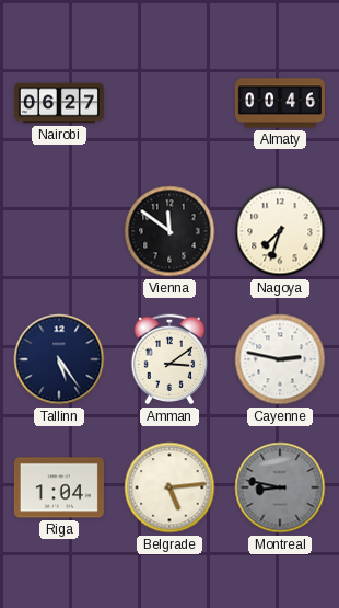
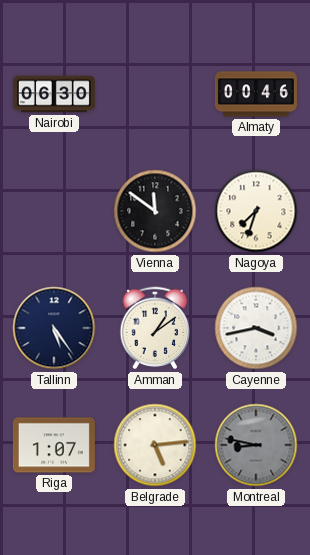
Nairobi: 06:27 -> 06:30 (54, 94)
Amman: 3:09 -> 1:09 (155, 328)
Cayenne: 2:47 -> 3:43 (256, 328)
Riga: 1:04 -> 1:07 (54, 445)
